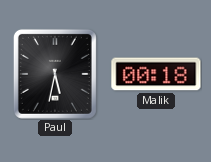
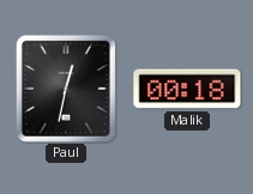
Paul: 5:32 -> 12:32 (66, 89)
